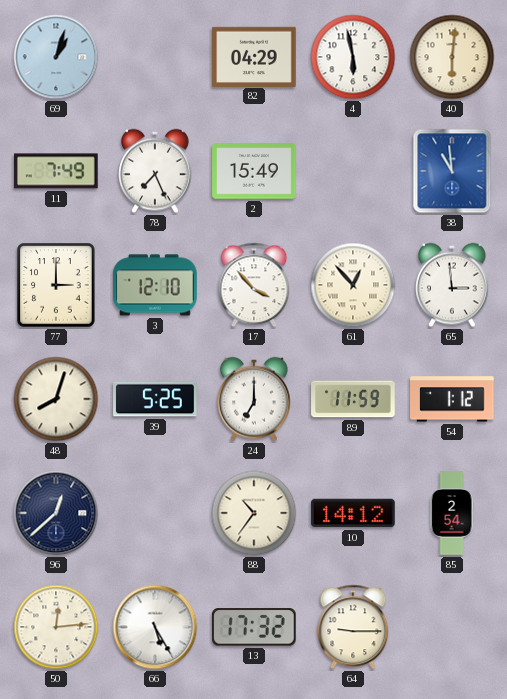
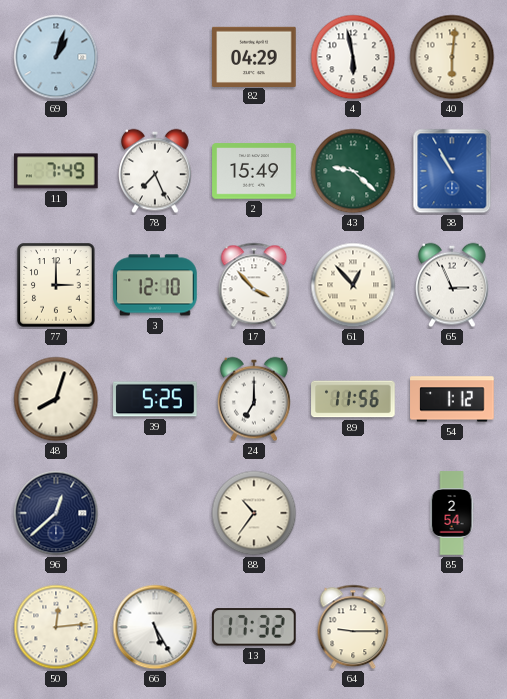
43: none -> 9:22 (353, 171)
38: 10:59 -> 10:55 (452, 171)
65: 2:59 -> 2:56 (452, 285)
89: 11:59 -> 11:56 (353, 399)
10: 14:12 -> none (353, 513)
